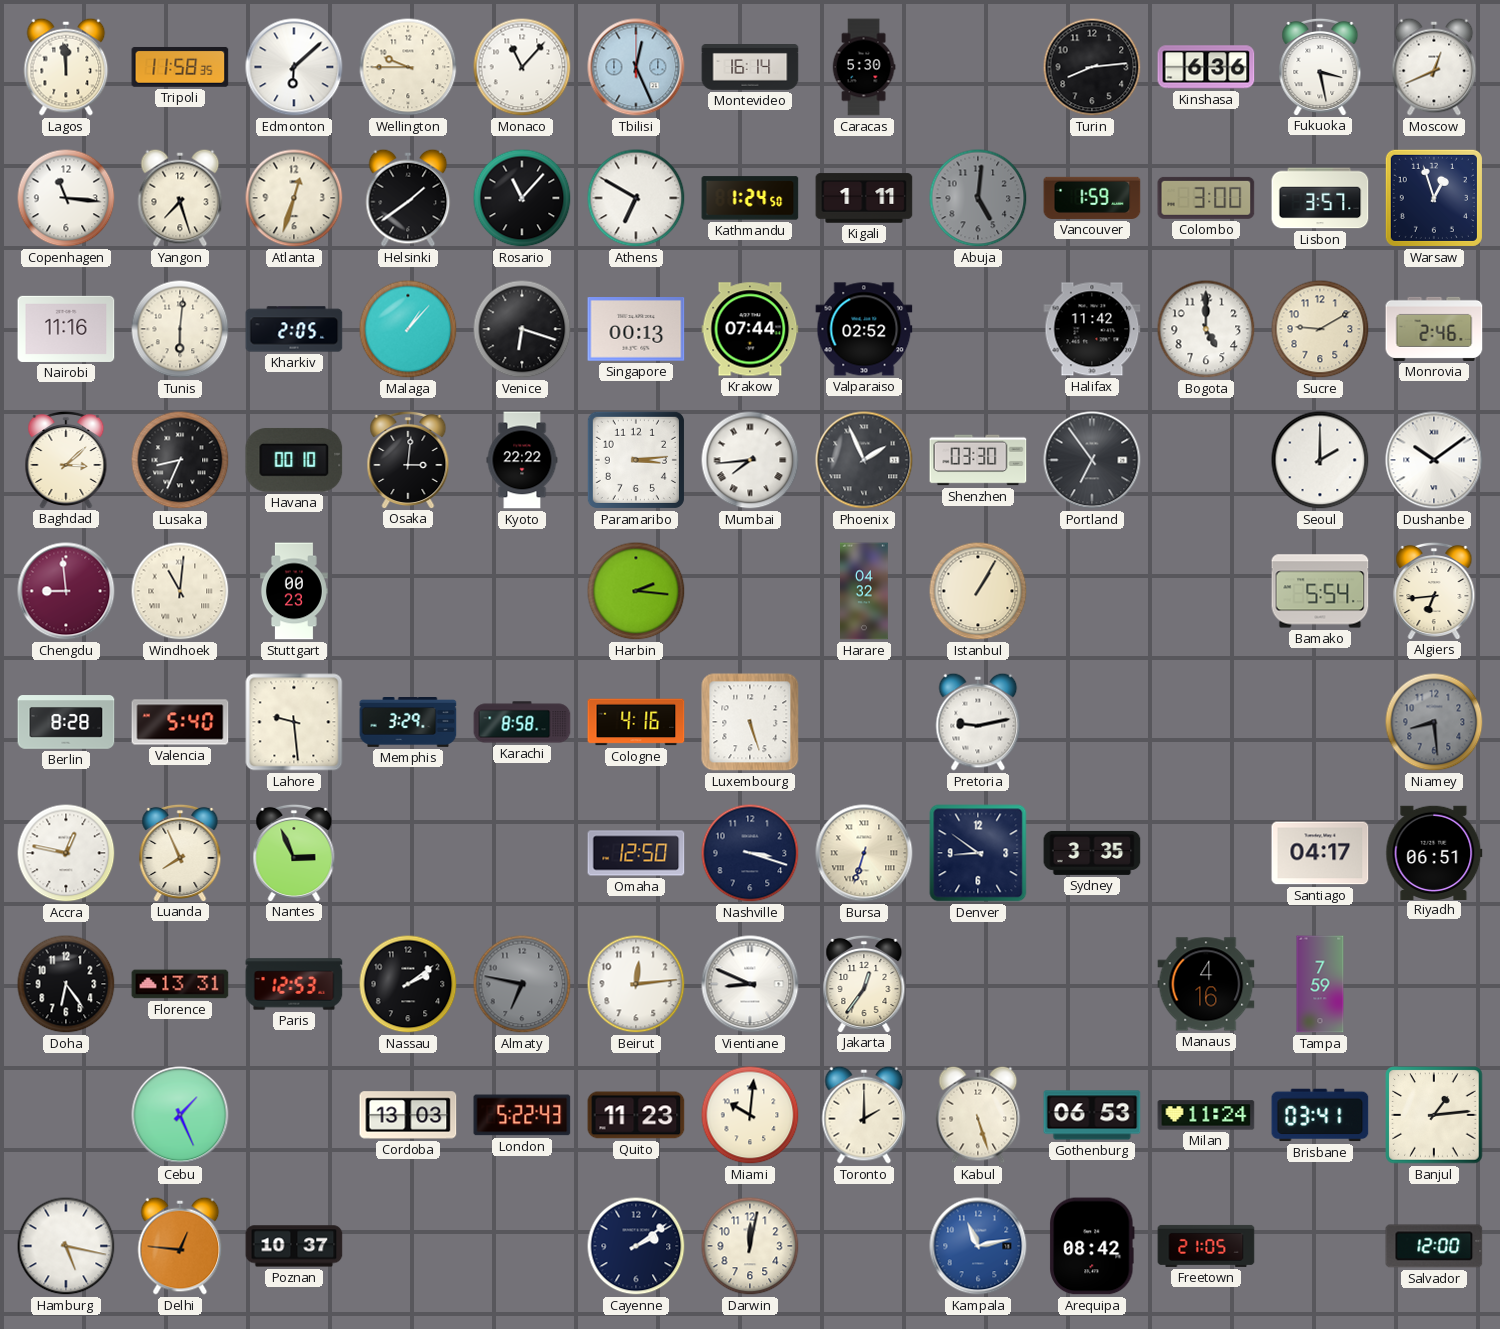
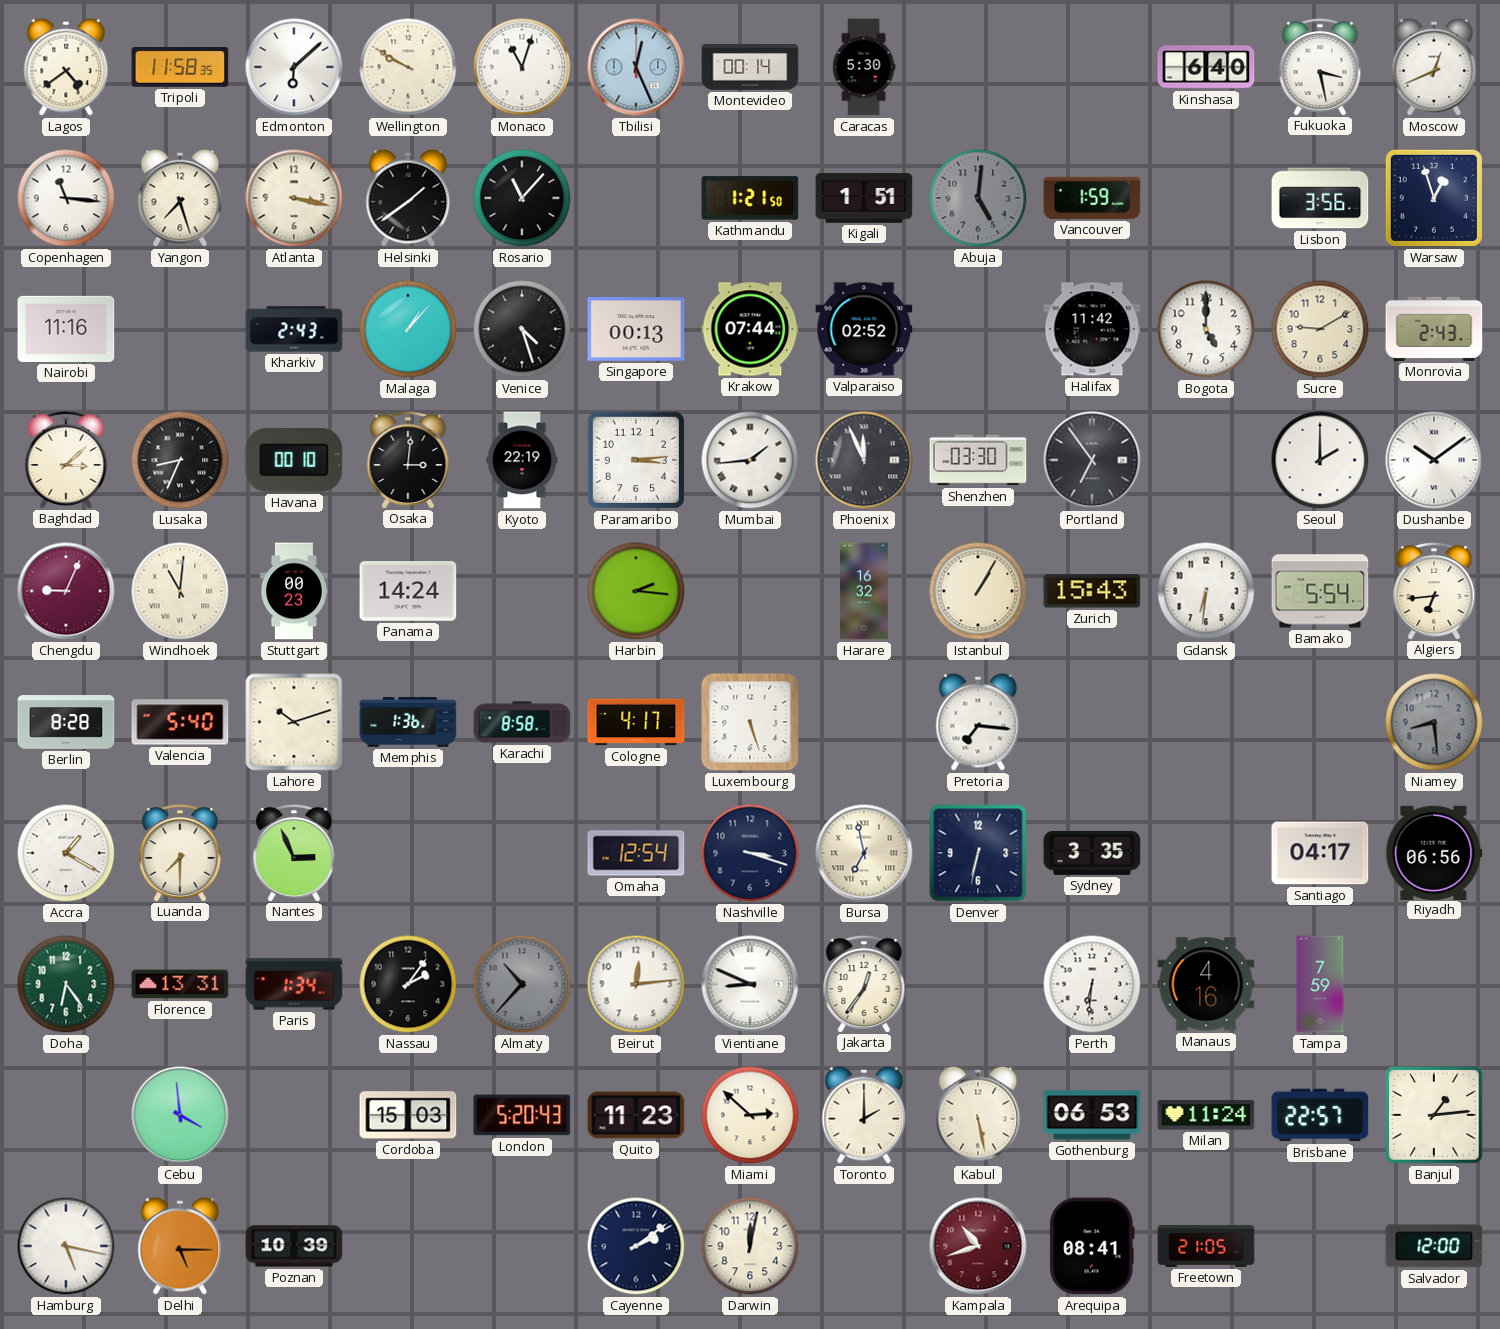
Lagos: 11:59 -> 4:39 (66, 67)
Wellington: 9:45 -> 9:50 (408, 67)
Monaco: 11:07 -> 11:03 (522, 67)
Montevideo: 16:14 -> 00:14 (750, 68)
Turin: 8:14 -> none (1092, 67)
Kinshasa: 6:36 -> 6:40 (1206, 67)
Atlanta: 12:33 -> 3:17 (294, 198)
Athens: 6:50 -> none (636, 198)
Kathmandu: 1:24 -> 1:21 (750, 198)
Kigali: 1:11 -> 1:51 (864, 198)
Colombo: 3:00 -> none (1206, 198)
Lisbon: 3:57 -> 3:56 (1320, 198)
Tunis: 6:01 -> none (180, 329)
Kharkiv: 2:05 -> 2:43 (294, 329)
Venice: 6:18 -> 4:27 (522, 329)
Monrovia: 2:46 -> 2:43 (1434, 329)
Kyoto: 22:22 -> 22:19 (522, 460)
Mumbai: 7:44 -> 1:44 (750, 460)
Phoenix: 1:56 -> 11:56 (864, 460)
Chengdu: 8:59 -> 9:04 (66, 591)
Panama: none -> 14:24 (408, 591)
Harare: 04:32 -> 16:32 (865, 591)
Zurich: none -> 15:43 (1092, 591)
Gdansk: none -> 6:31 (1206, 591)
Lahore: 9:29 -> 10:12 (294, 722)
Memphis: 3:29 -> 1:36 (408, 723)
Cologne: 4:16 -> 4:17 (636, 722)
Pretoria: 9:13 -> 7:16 (978, 722)
Accra: 12:47 -> 1:20 (66, 853)
Luanda: 7:56 -> 7:30 (180, 852)
Omaha: 12:50 -> 12:54 (636, 853)
Bursa: 6:33 -> 6:58 (864, 853)
Denver: 8:51 -> 6:32 (978, 853)
Riyadh: 06:51 -> 06:56 (1434, 852)
Doha dial: black -> green (66, 984)
Paris: 12:53 -> 1:34 (294, 984)
Nassau: 2:09 -> 2:06 (408, 984)
Almaty: 6:47 -> 10:37 (522, 984)
Perth: none -> 6:31 (1092, 984)
Cebu: 1:26 -> 3:59 (180, 1115)
Cordoba: 13:03 -> 15:03 (408, 1115)
London: 5:22 -> 5:20 (522, 1115)
Miami: 10:01 -> 2:52 (750, 1115)
Kabul: 5:27 -> 5:28 (978, 1115)
Brisbane: 03:41 -> 22:57 (1320, 1115)
Delhi: 12:46 -> 5:15 (180, 1246)
Poznan: 10:37 -> 10:39 (294, 1246)
Kampala: 11:13 -> 10:42 (978, 1246)
Kampala dial: blue -> burgundy (978, 1246)
Arequipa: 08:42 -> 08:41 (1092, 1246)
